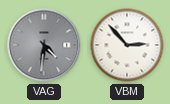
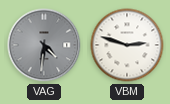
VBM: 2:53 -> 2:48 (127, 45)
